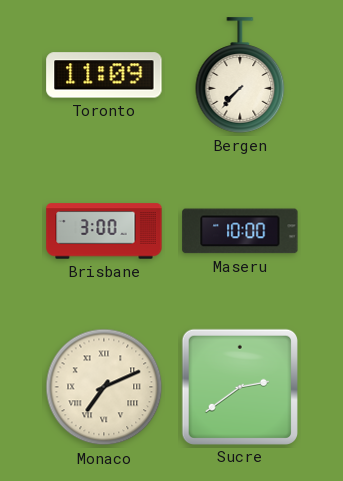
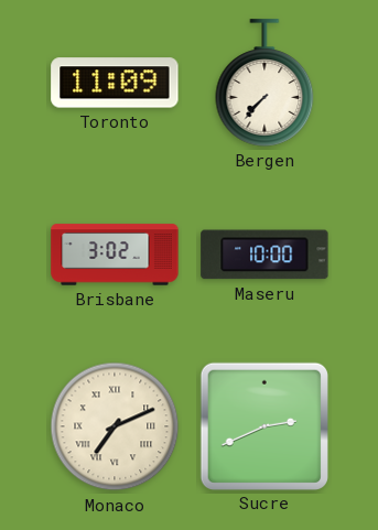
Brisbane: 3:00 -> 3:02 (115, 255)
Sucre: 2:39 -> 2:41 (263, 425)
